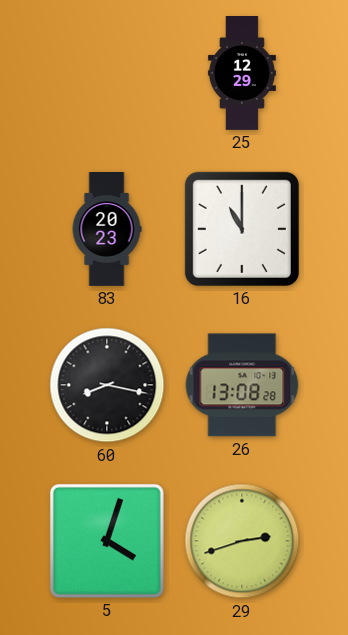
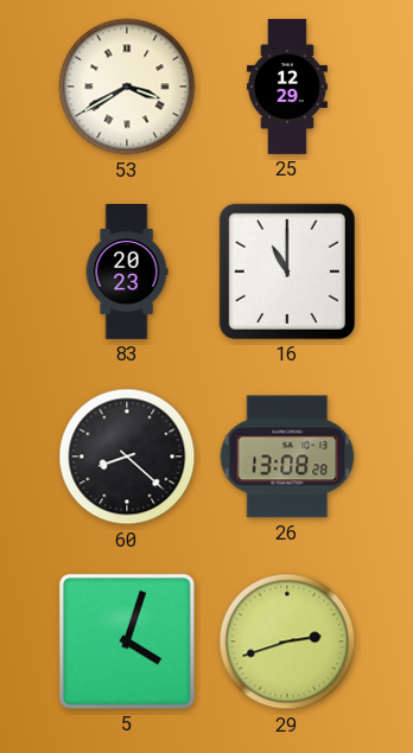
53: none -> 3:40 (127, 87)
60: 8:17 -> 8:22 (127, 457)
